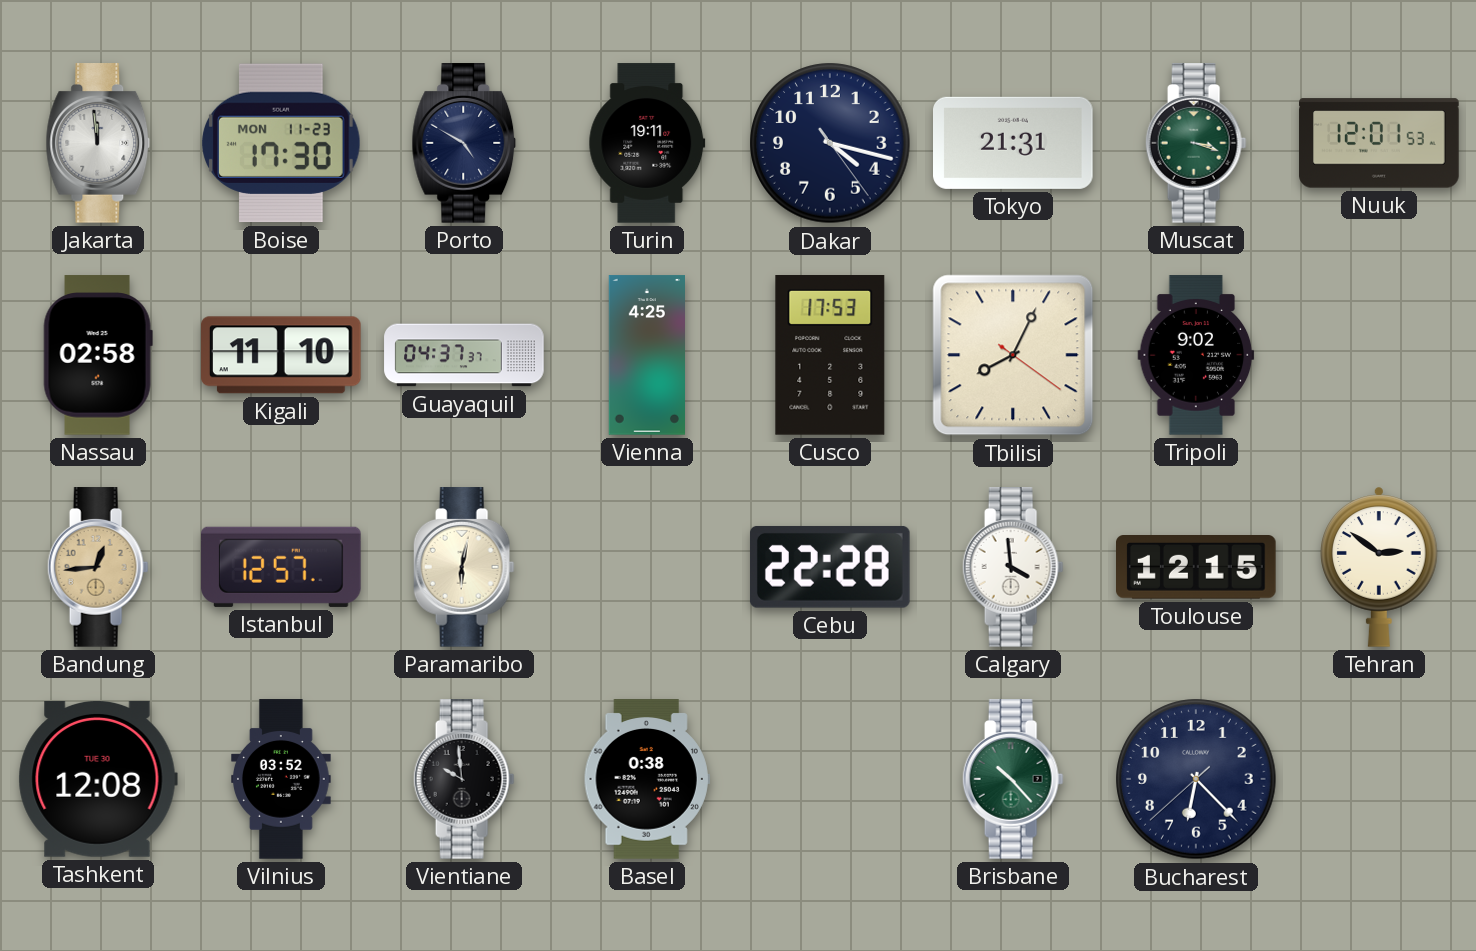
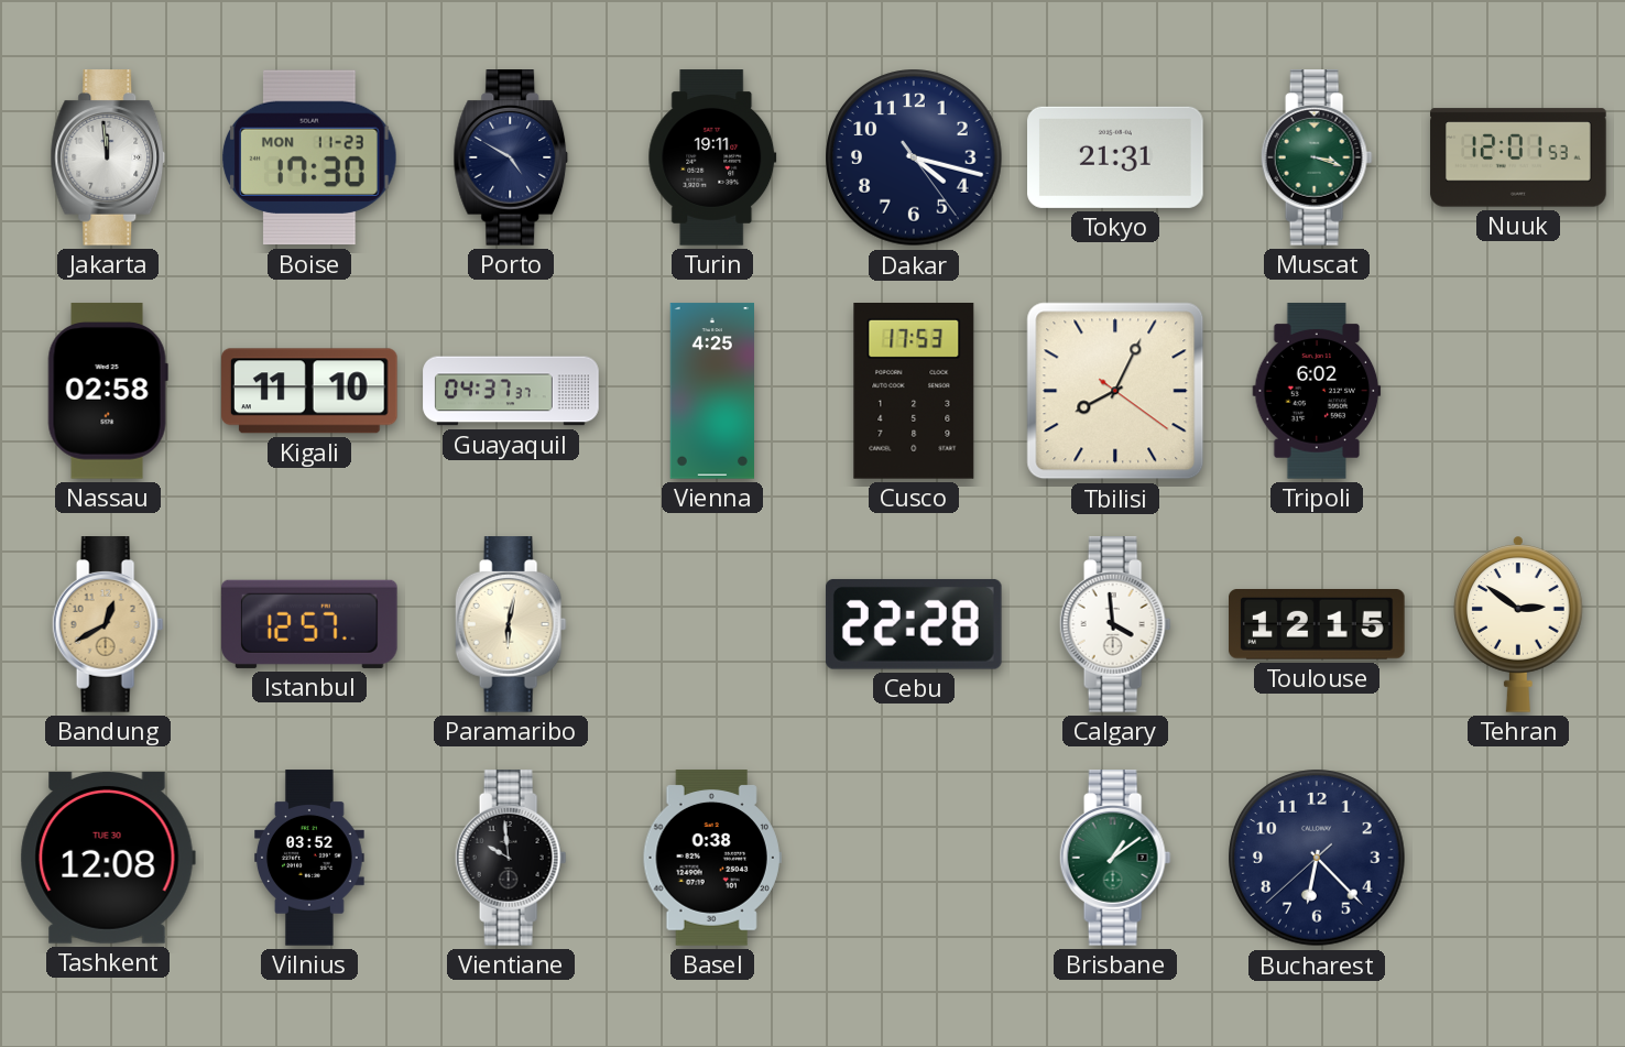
Tripoli: 9:02 -> 6:02 (1317, 391)
Bandung: 12:44 -> 12:40 (108, 624)
Brisbane: 10:23 -> 1:09 (1115, 858)
